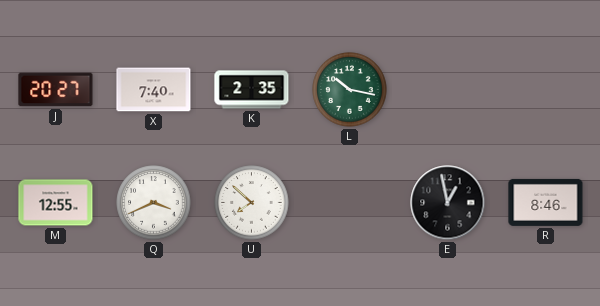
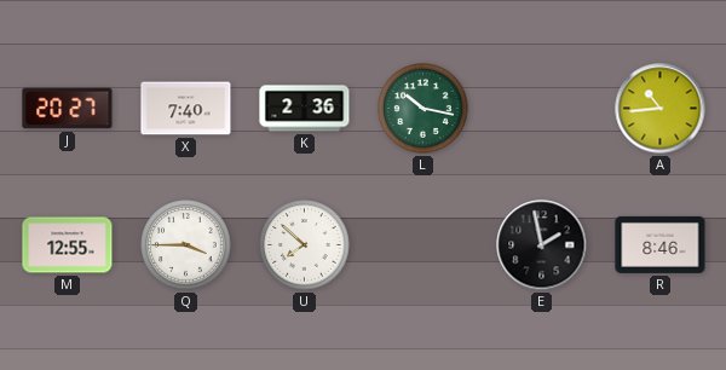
K: 2:35 -> 2:36 (305, 109)
A: none -> 10:44 (661, 109)
Q: 3:41 -> 3:45 (186, 245)
E: 12:58 -> 1:58 (542, 245)
